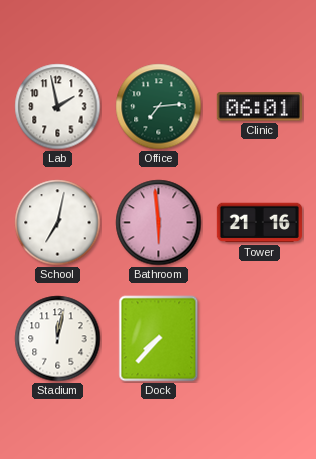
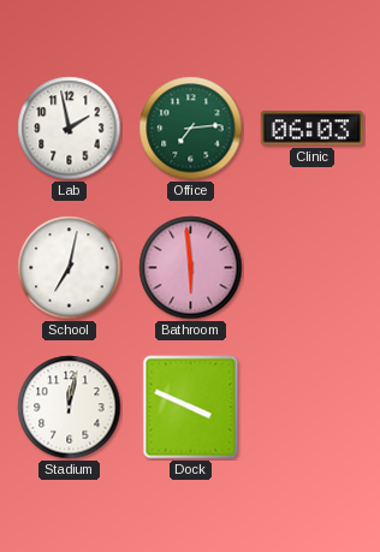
Clinic: 06:01 -> 06:03 (311, 129)
Tower: 21:16 -> none (259, 223)
Dock: 7:37 -> 3:49 (191, 408)
